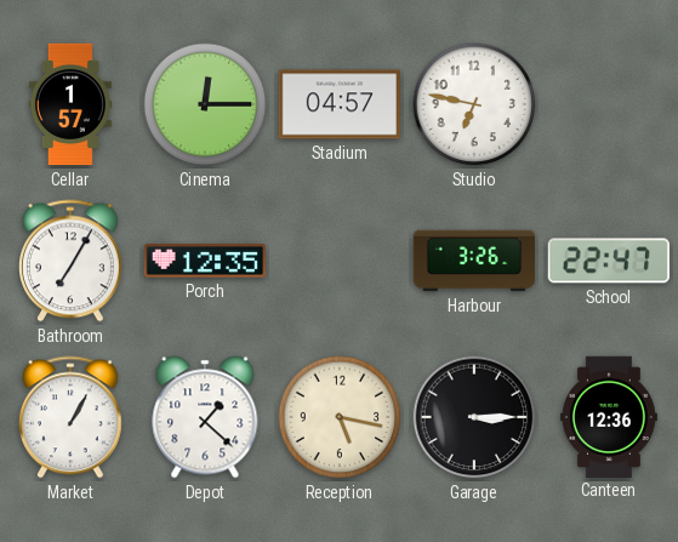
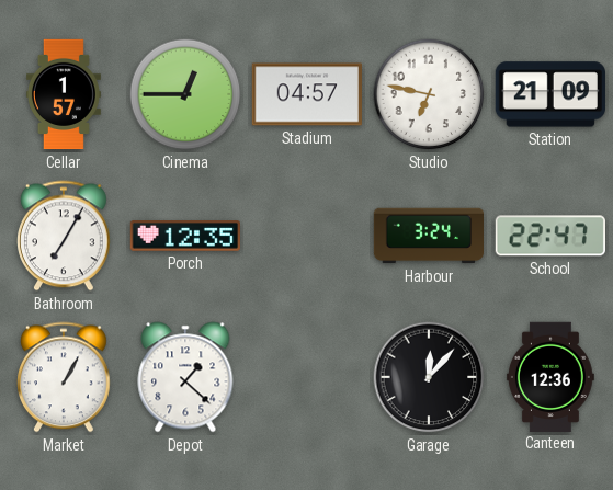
Cinema: 12:15 -> 12:45 (185, 94)
Station: none -> 21:09 (550, 94)
Harbour: 3:26 -> 3:24 (428, 236)
Reception: 5:17 -> none (340, 417)
Garage: 3:15 -> 12:07 (429, 377)
